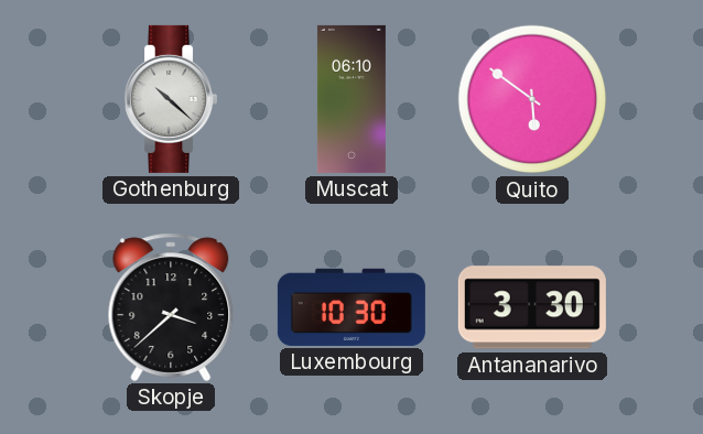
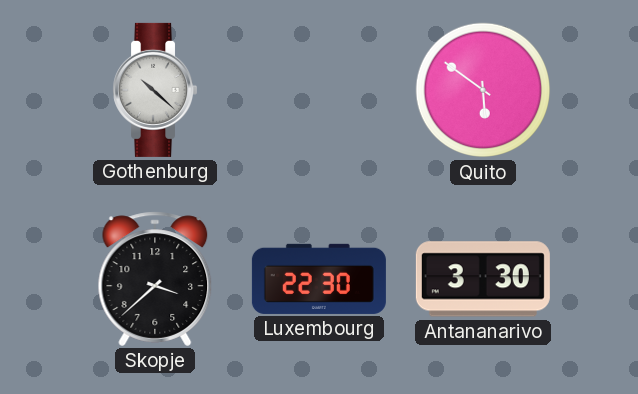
Muscat: 06:10 -> none (351, 99)
Luxembourg: 10:30 -> 22:30 (319, 279)
